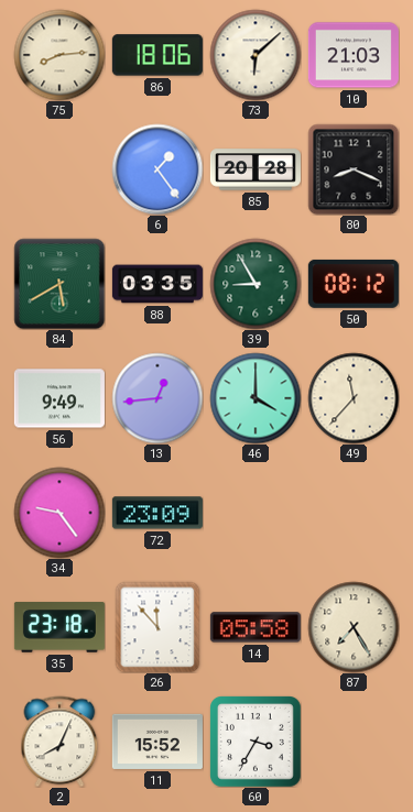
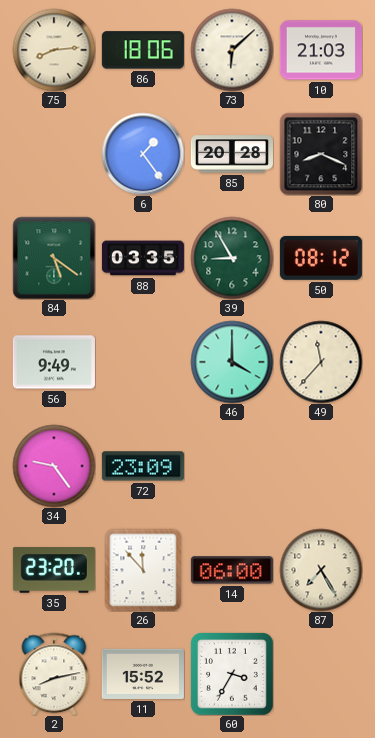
84: 5:40 -> 5:21 (54, 258)
13: 12:44 -> none (157, 398)
35: 23:18 -> 23:20 (54, 570)
14: 05:58 -> 06:00 (232, 570)
2: 8:04 -> 8:13 (54, 674)
